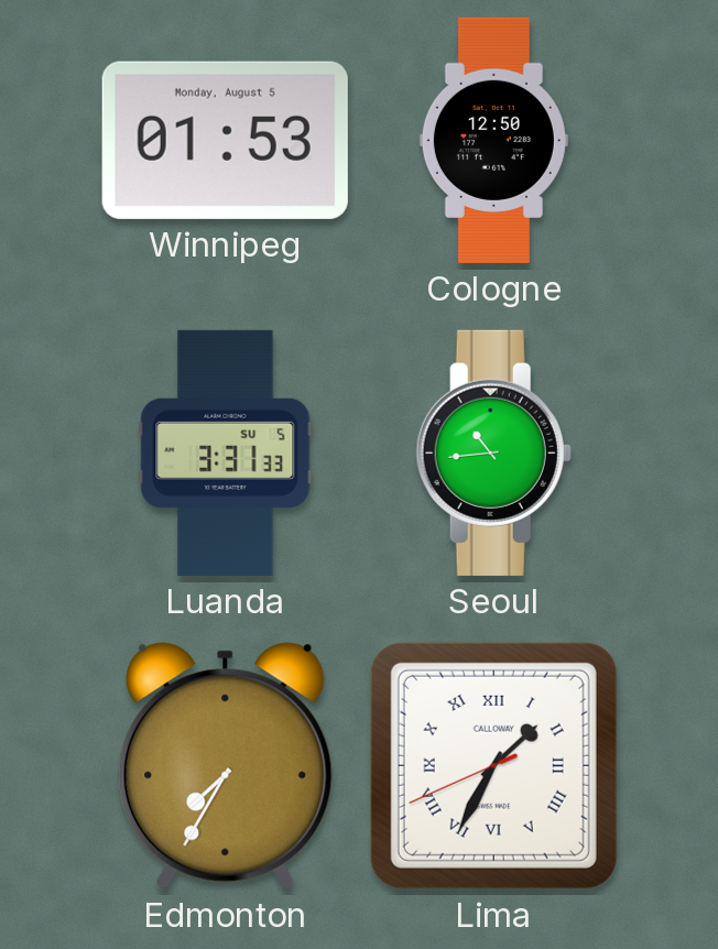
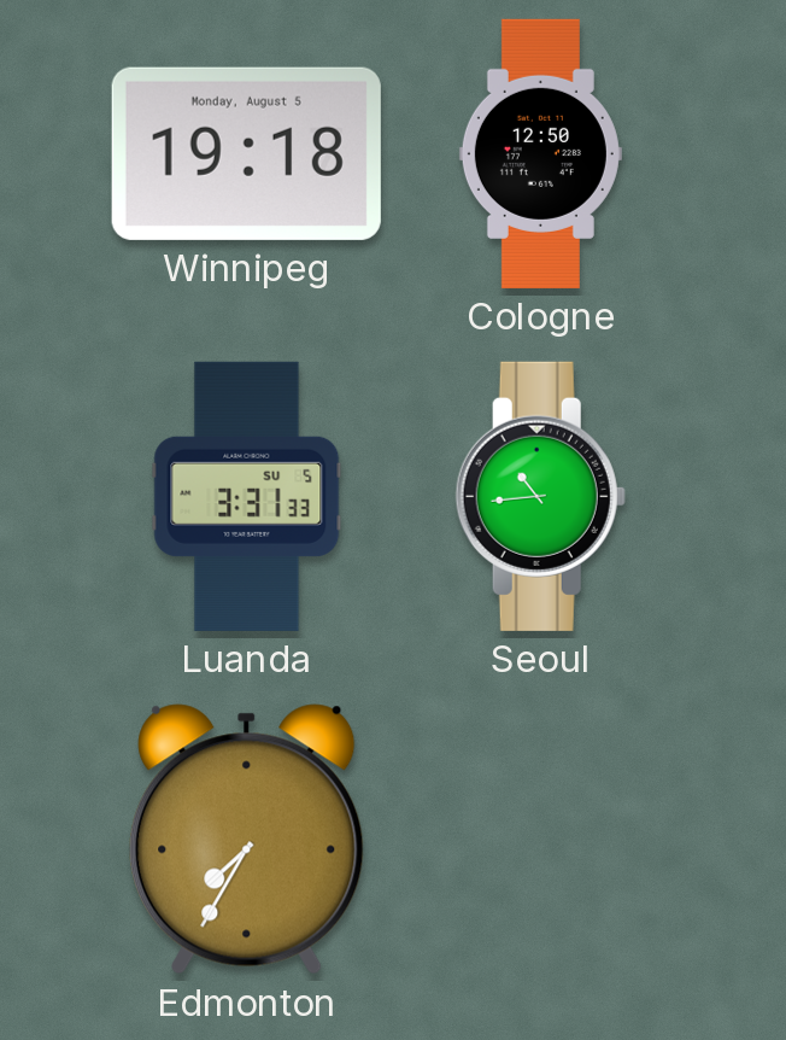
Winnipeg: 01:53 -> 19:18 (246, 153)
Lima: 1:34 -> none (493, 765)
